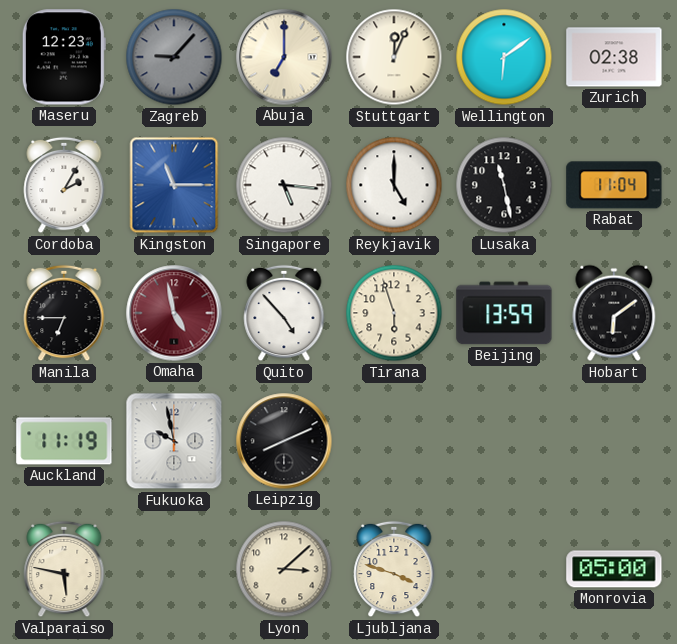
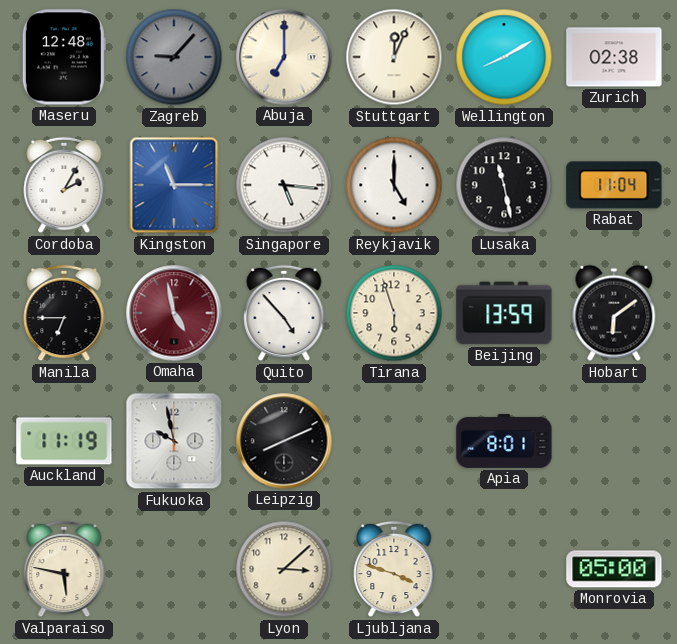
Maseru: 12:23 -> 12:48 (64, 57)
Wellington: 6:09 -> 8:10 (504, 57)
Apia: none -> 8:01 (504, 441)
